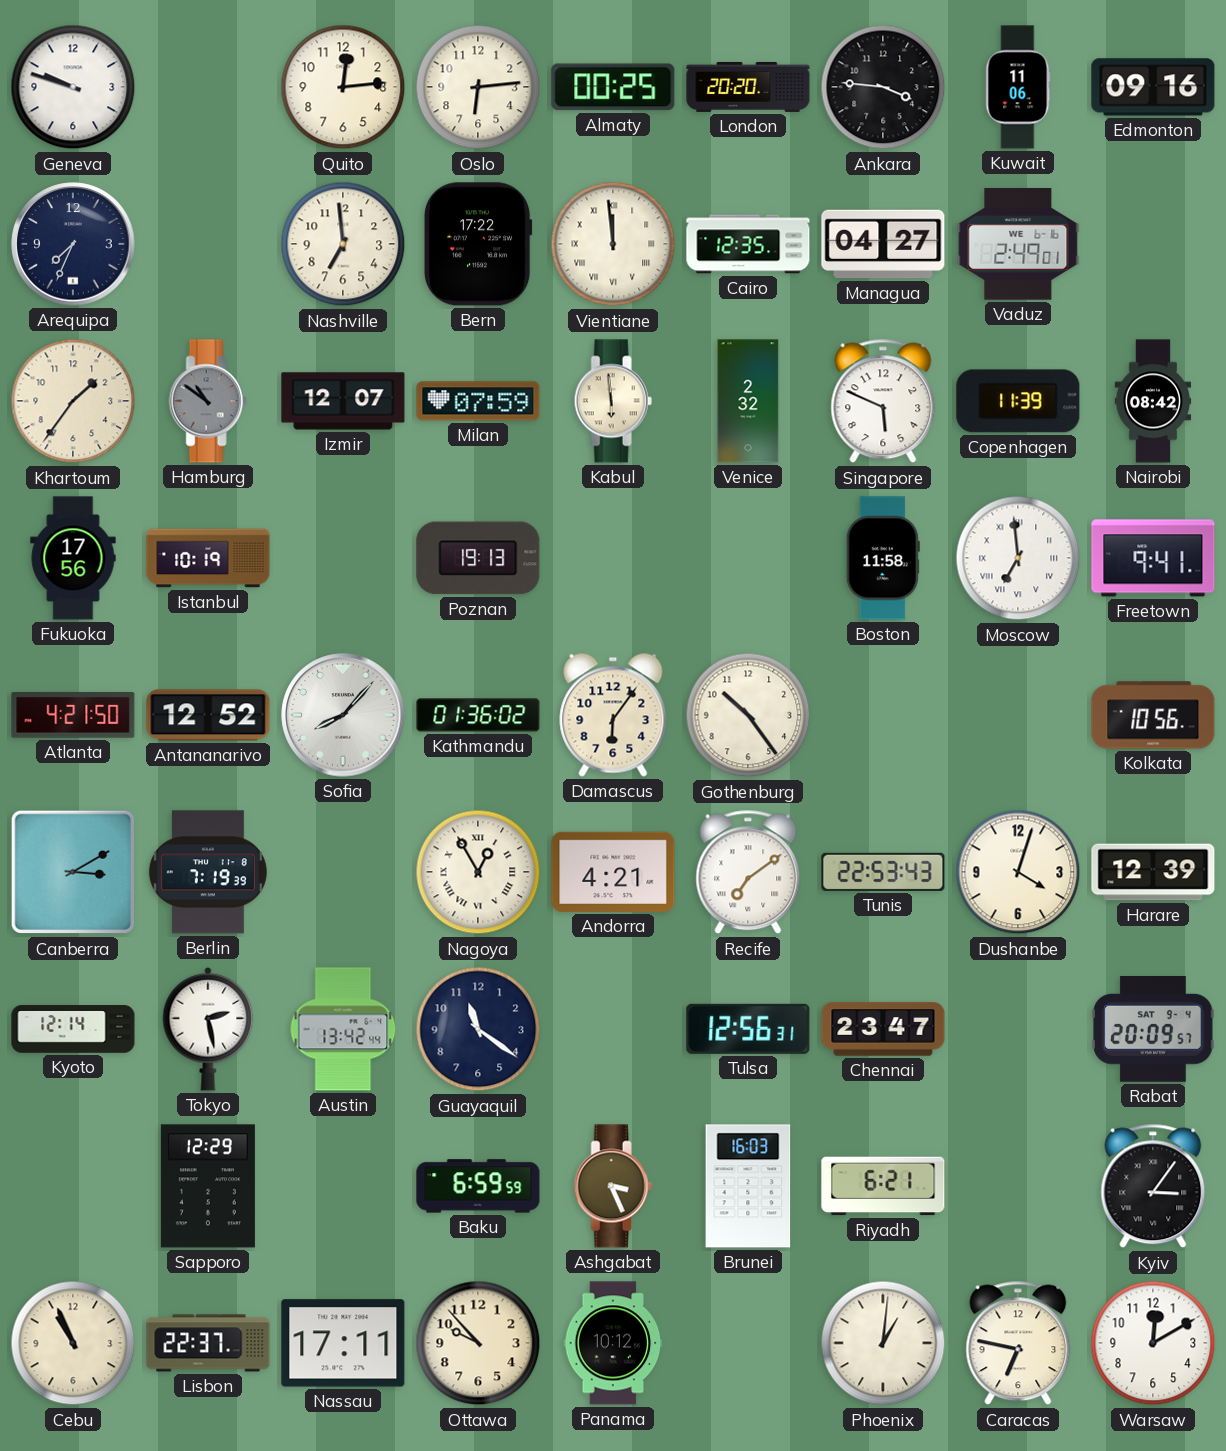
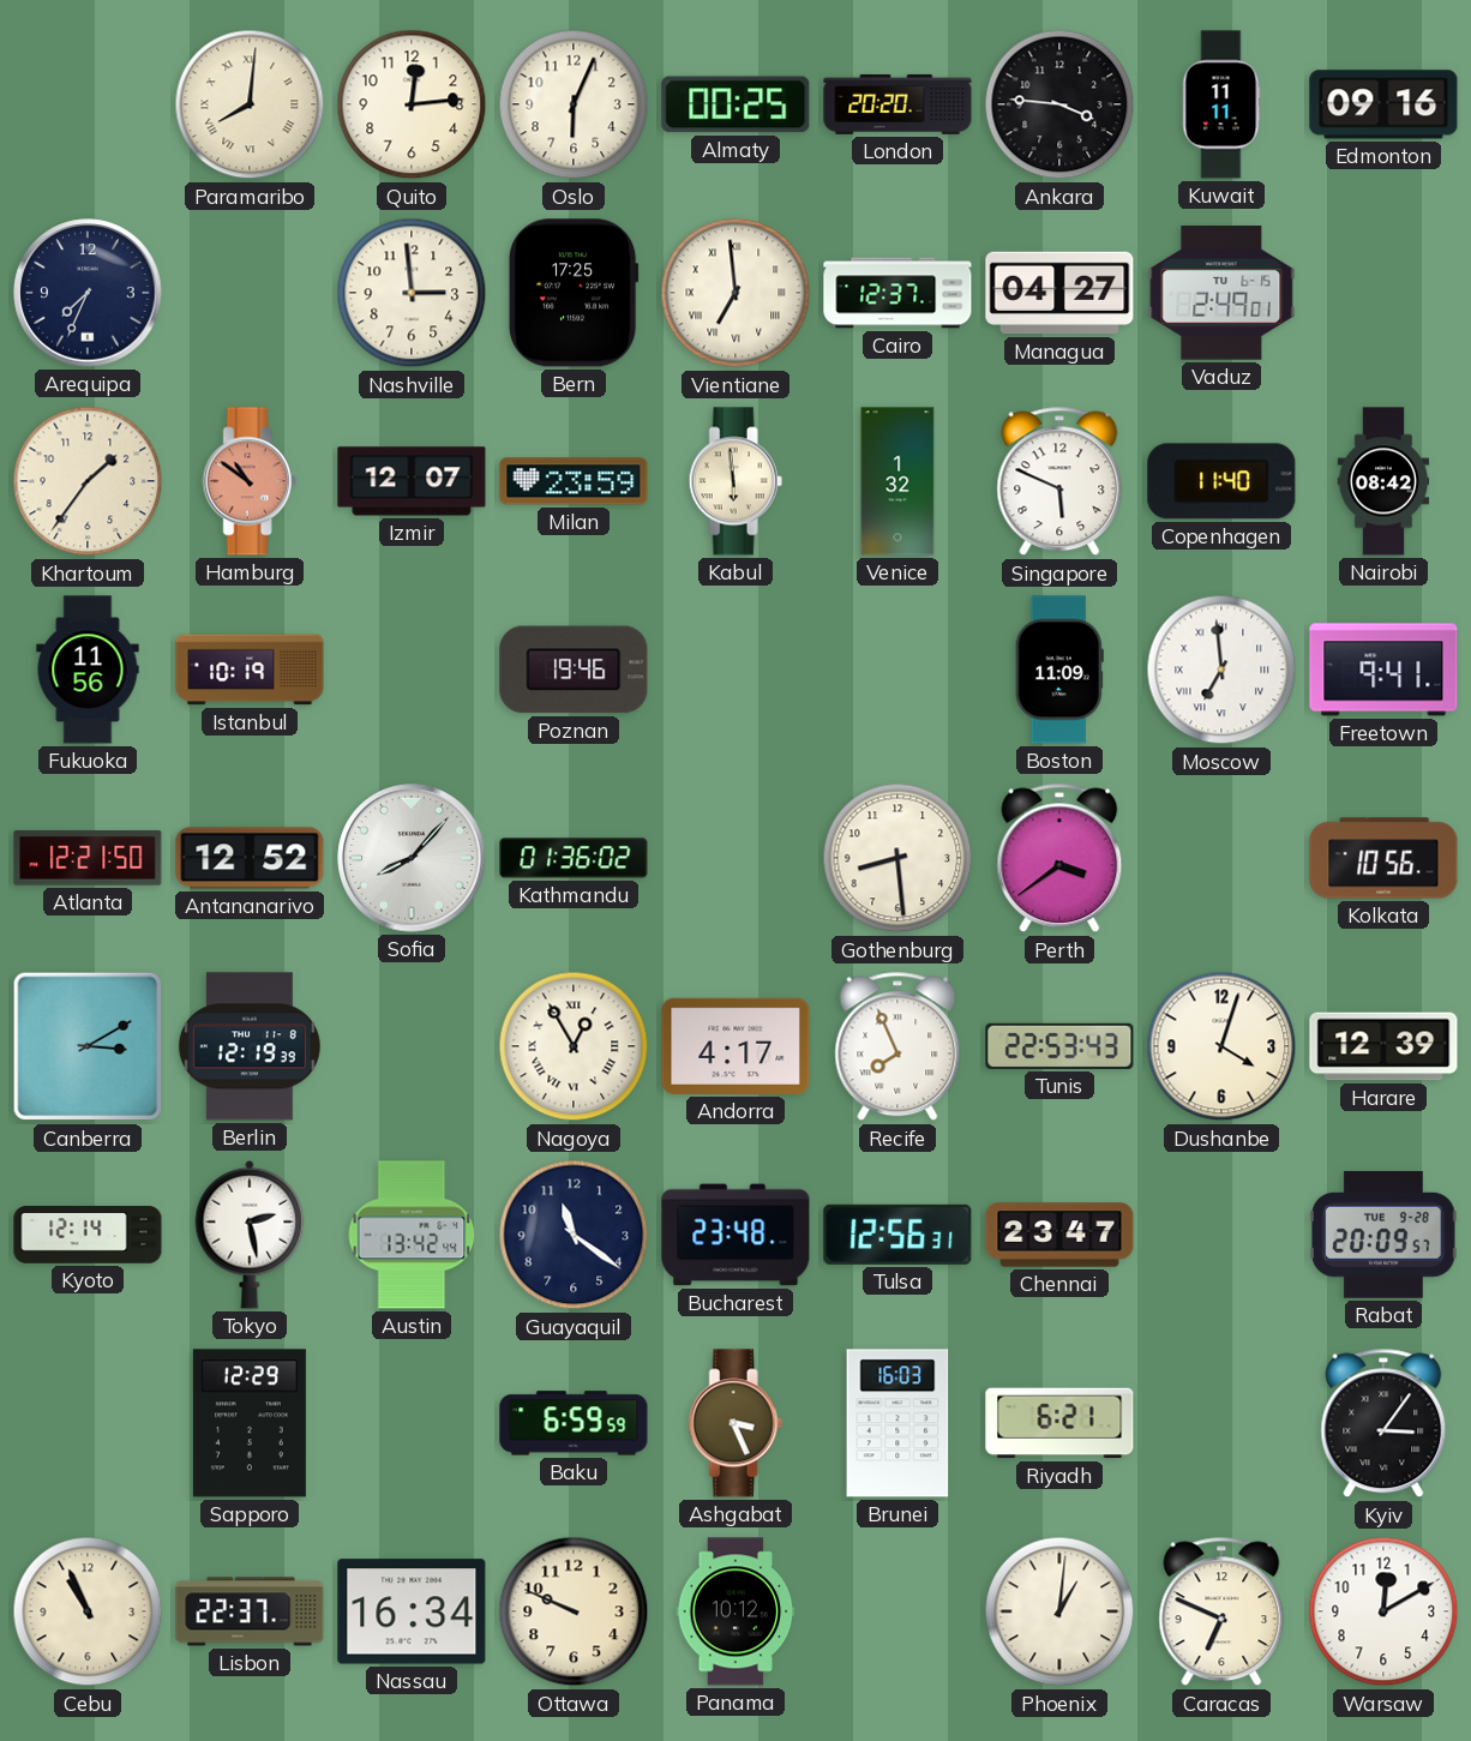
Geneva: 9:48 -> none (73, 87)
Paramaribo: none -> 8:01 (250, 104)
Oslo: 6:14 -> 6:04 (574, 104)
Kuwait: 11:06 -> 11:11 (1221, 104)
Nashville: 6:59 -> 2:59 (412, 293)
Bern: 17:22 -> 17:25 (574, 293)
Vientiane: 11:59 -> 6:59 (735, 293)
Cairo: 12:35 -> 12:37 (897, 293)
Vaduz date: WE 6-16 -> TU 6-15 (1221, 293)
Hamburg dial: grey -> salmon (250, 481)
Milan: 07:59 -> 23:59 (574, 481)
Venice: 2:32 -> 1:32 (897, 481)
Copenhagen: 11:39 -> 11:40 (1221, 481)
Fukuoka: 17:56 -> 11:56 (88, 670)
Poznan: 19:13 -> 19:46 (574, 670)
Boston: 11:58 -> 11:09 (1059, 670)
Atlanta: 4:21 -> 12:21 (88, 858)
Damascus: 6:06 -> none (613, 715)
Gothenburg: 10:24 -> 8:29 (897, 858)
Perth: none -> 3:39 (1059, 858)
Berlin: 7:19 -> 12:19 (250, 1046)
Andorra: 4:21 -> 4:17 (735, 1046)
Recife: 7:09 -> 7:56 (897, 1046)
Bucharest: none -> 23:48 (735, 1235)
Rabat date: SAT 9-4 -> TUE 9-28 (1385, 1236)
Nassau: 17:11 -> 16:34 (412, 1611)
Ottawa: 9:53 -> 9:49 (574, 1611)
Caracas: 6:47 -> 6:49 (1221, 1611)
